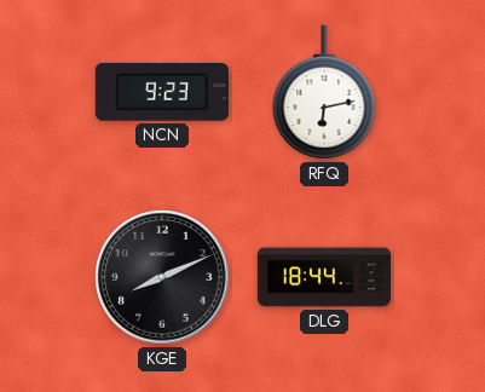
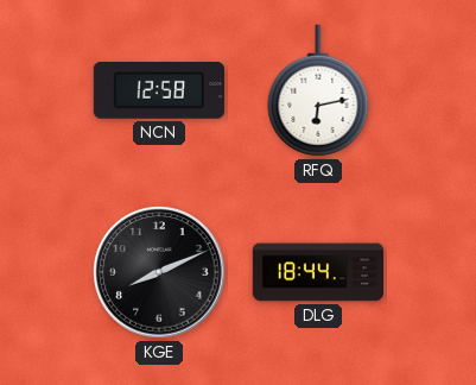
NCN: 9:23 -> 12:58 (159, 91)
